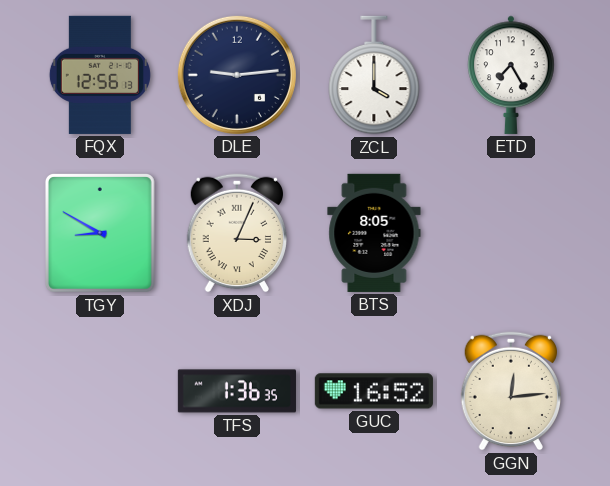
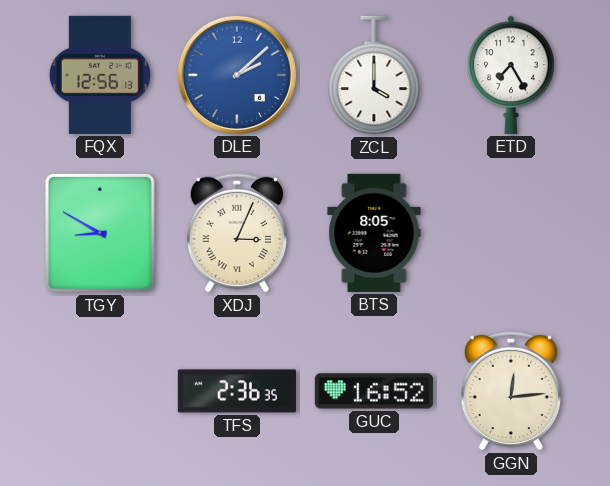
DLE: 9:14 -> 2:08 (237, 75)
DLE dial: navy -> blue (237, 75)
TFS: 1:36 -> 2:36 (237, 391)
